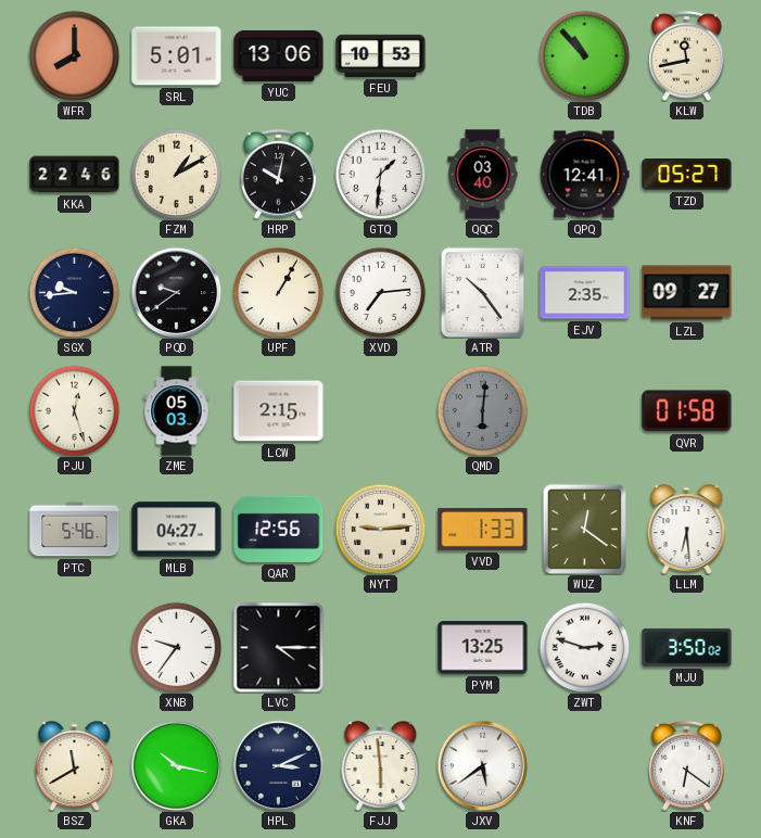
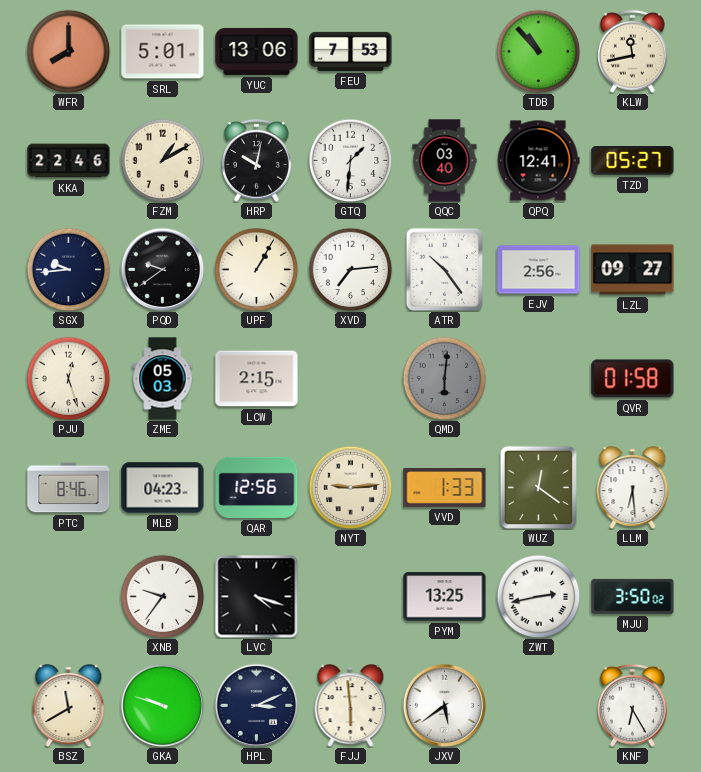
FEU: 10:53 -> 7:53 (351, 51)
EJV: 2:35 -> 2:56 (539, 270)
PTC: 5:46 -> 8:46 (69, 488)
MLB: 04:27 -> 04:23 (163, 488)
LVC: 4:15 -> 4:18 (256, 596)
ZWT: 2:48 -> 2:43 (538, 596)
GKA: 10:17 -> 9:48 (162, 705)
KNF: 6:21 -> 6:25 (633, 705)
